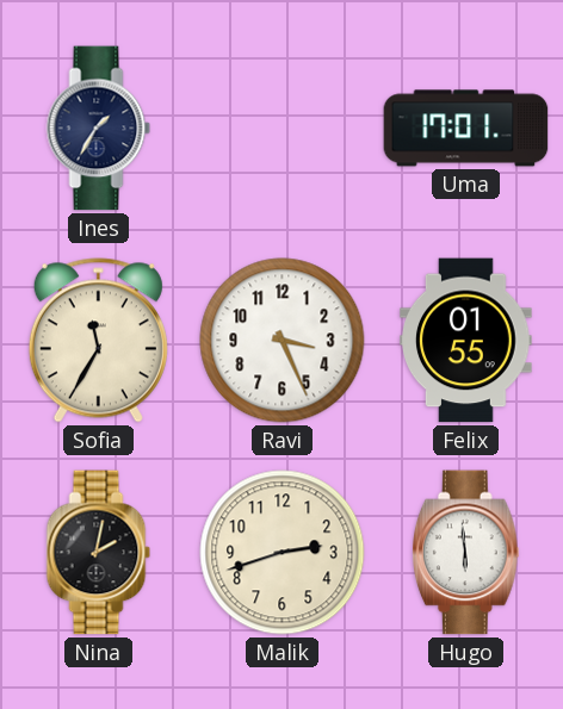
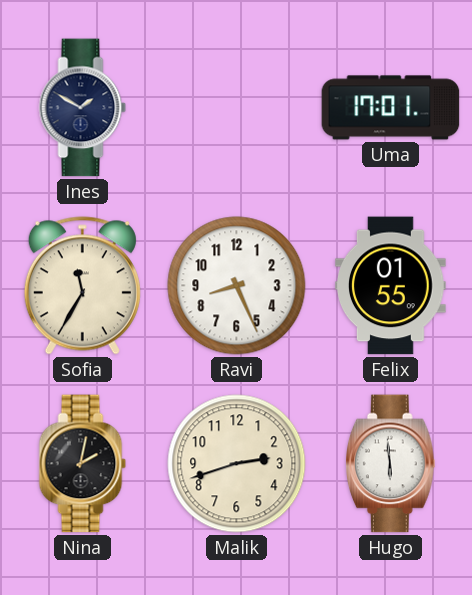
Ines: 1:35 -> 1:50 (83, 108)
Ravi: 3:26 -> 8:26 (237, 286)
